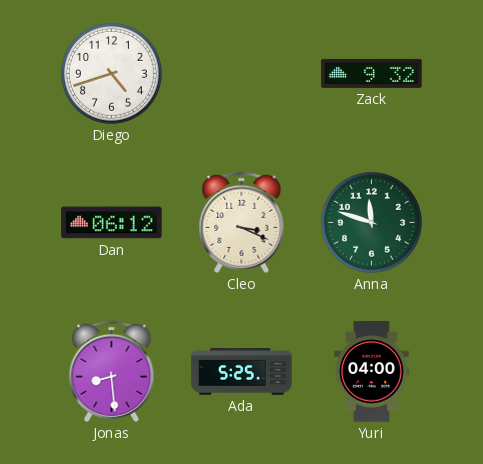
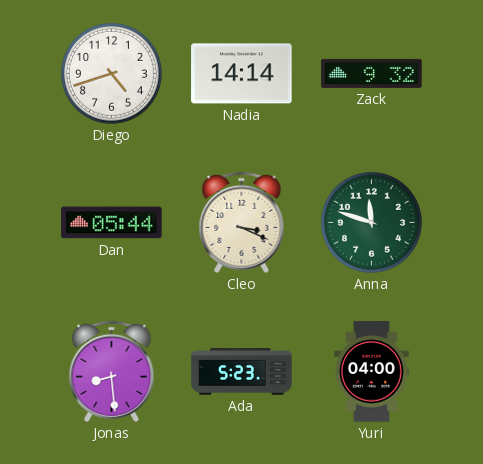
Nadia: none -> 14:14 (242, 74)
Dan: 06:12 -> 05:44 (112, 223)
Ada: 5:25 -> 5:23 (242, 372)
